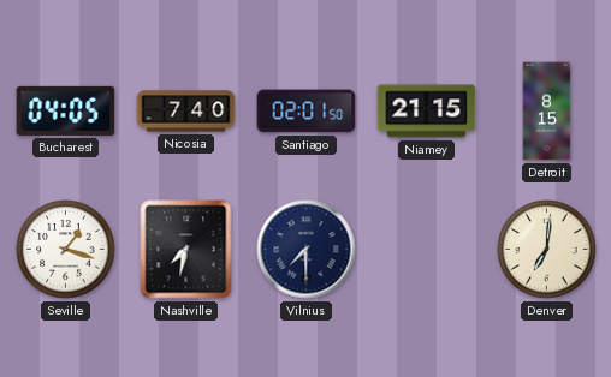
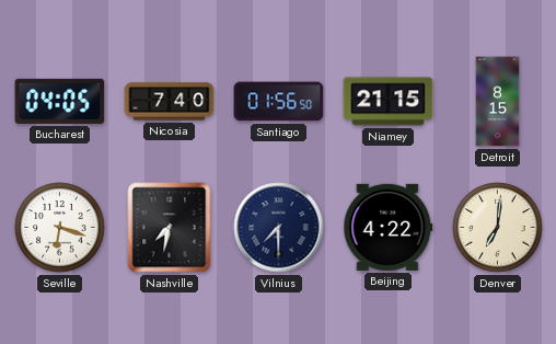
Santiago: 02:01 -> 01:56 (279, 102)
Seville: 1:18 -> 6:18 (60, 228)
Beijing: none -> 4:22 (389, 227)
